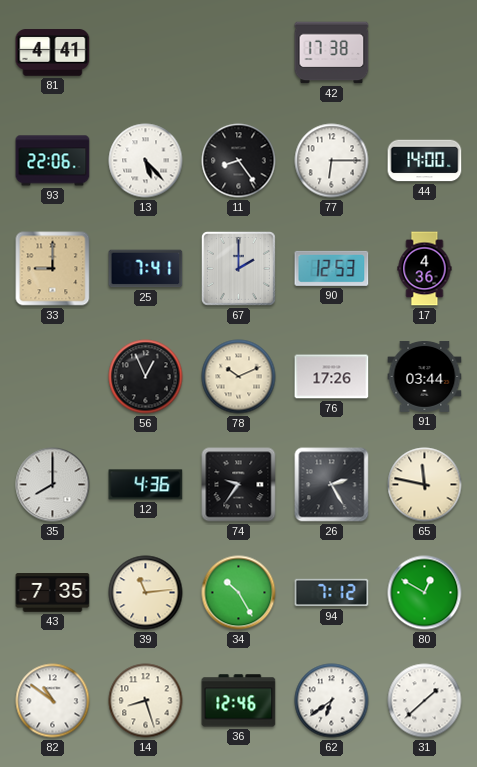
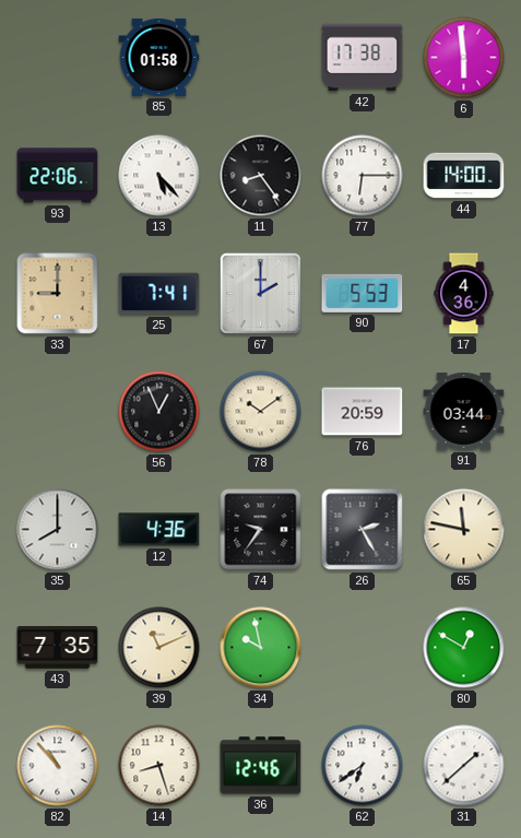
81: 4:41 -> none (53, 53)
85: none -> 01:58 (159, 57)
6: none -> 5:59 (464, 58)
90: 12:53 -> 5:53 (363, 293)
78: 10:11 -> 10:09 (261, 412)
76: 17:26 -> 20:59 (363, 412)
39: 11:14 -> 11:11 (159, 648)
34: 10:25 -> 9:58 (261, 648)
94: 7:12 -> none (332, 593)
82: 10:51 -> 10:53 (58, 766)
